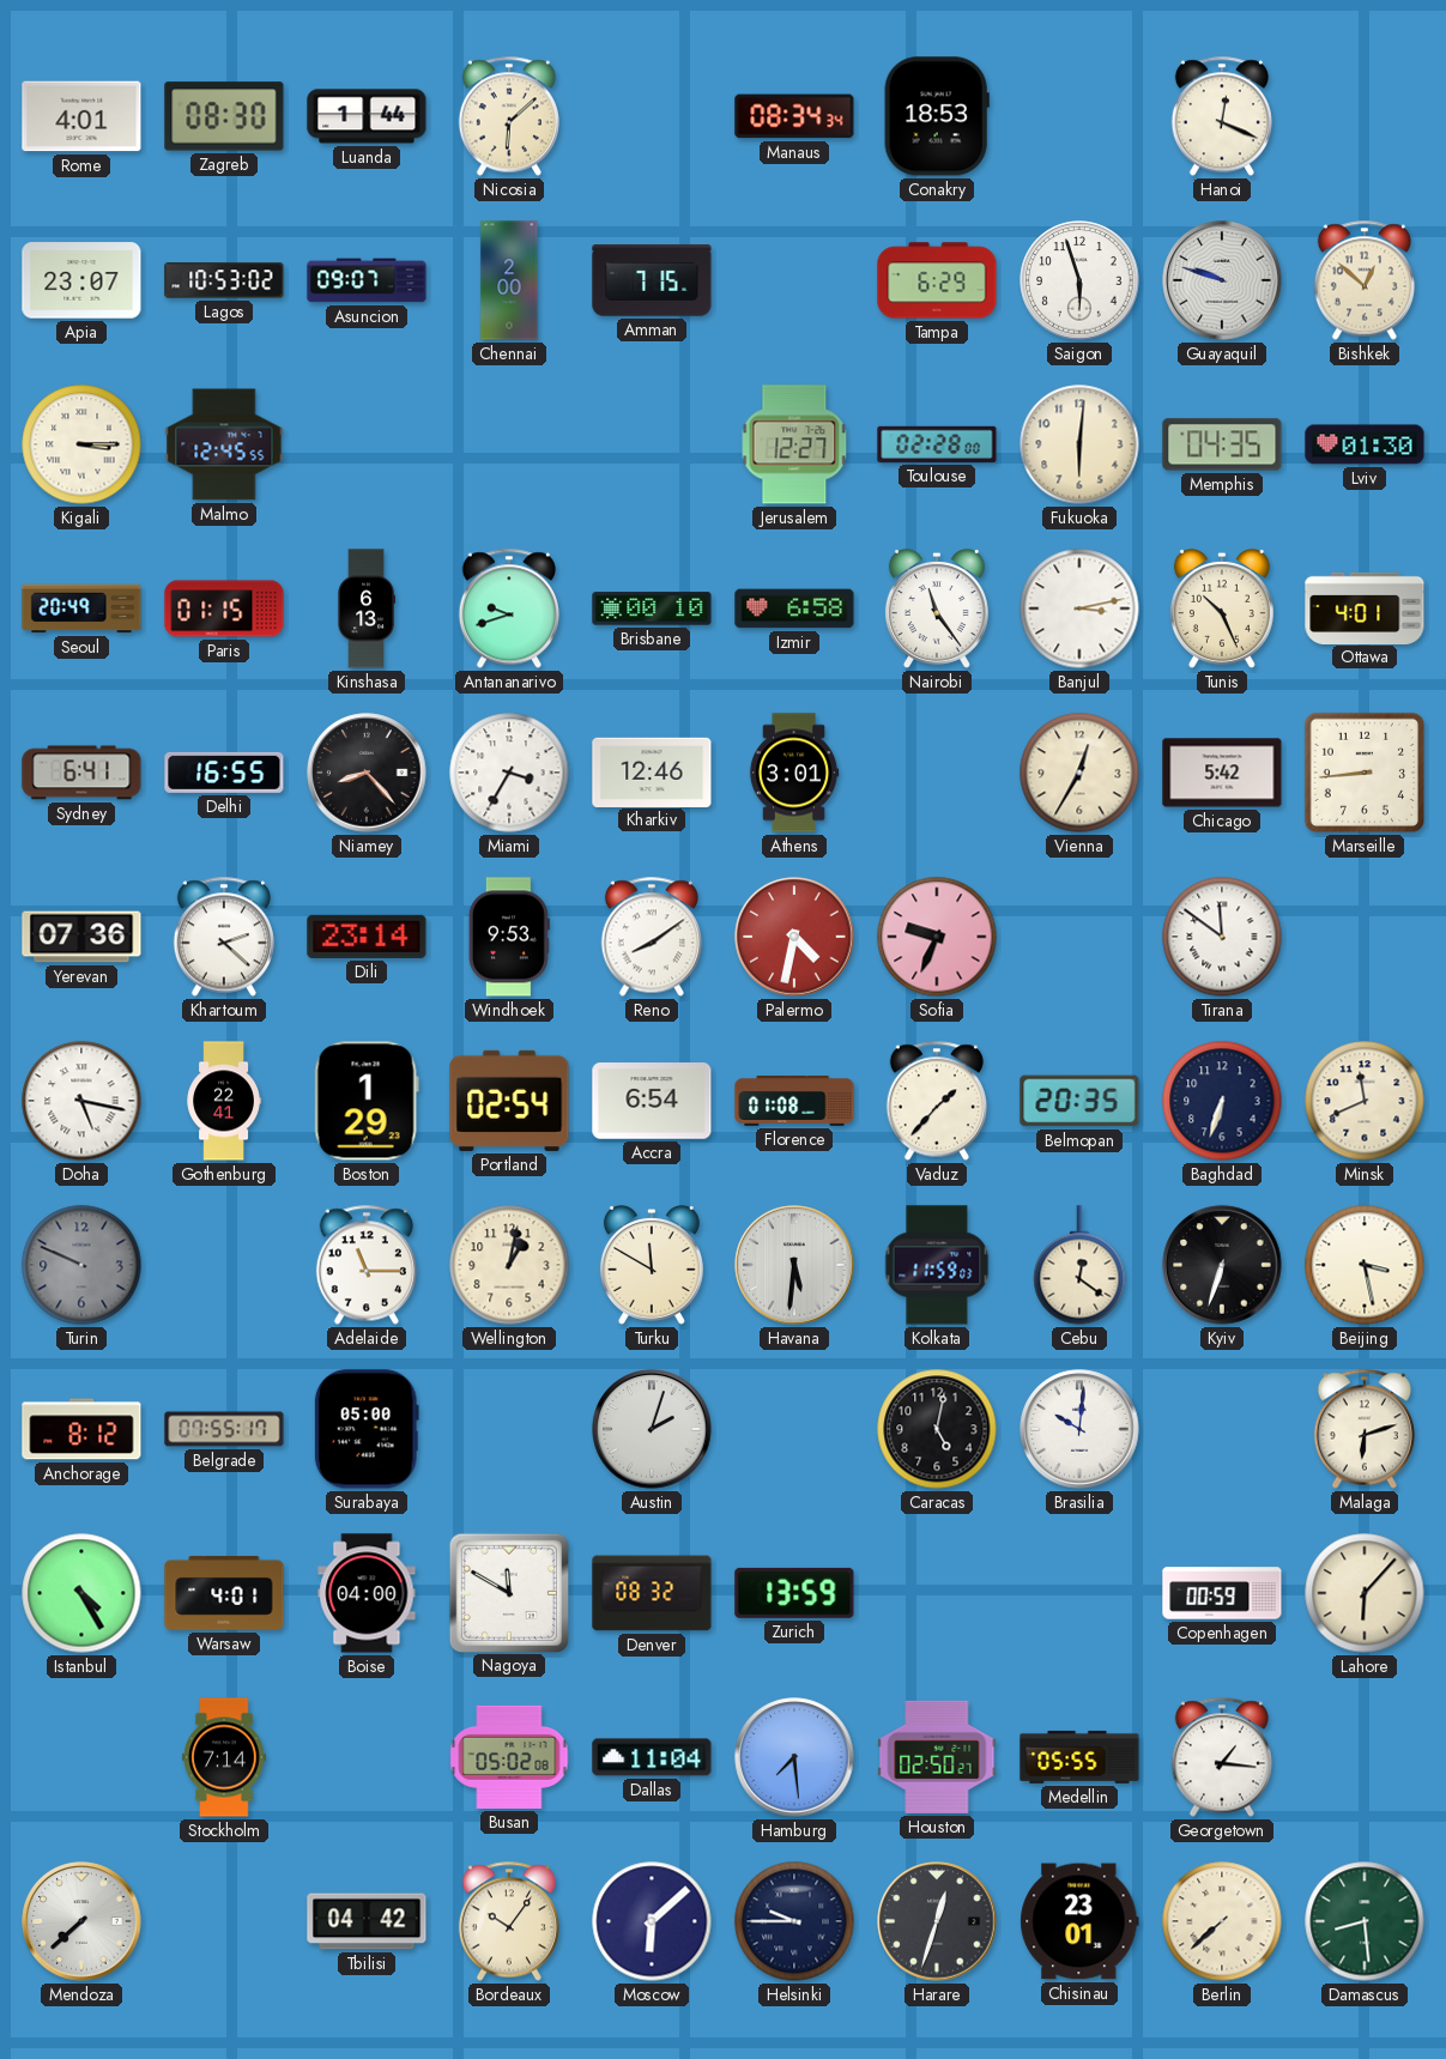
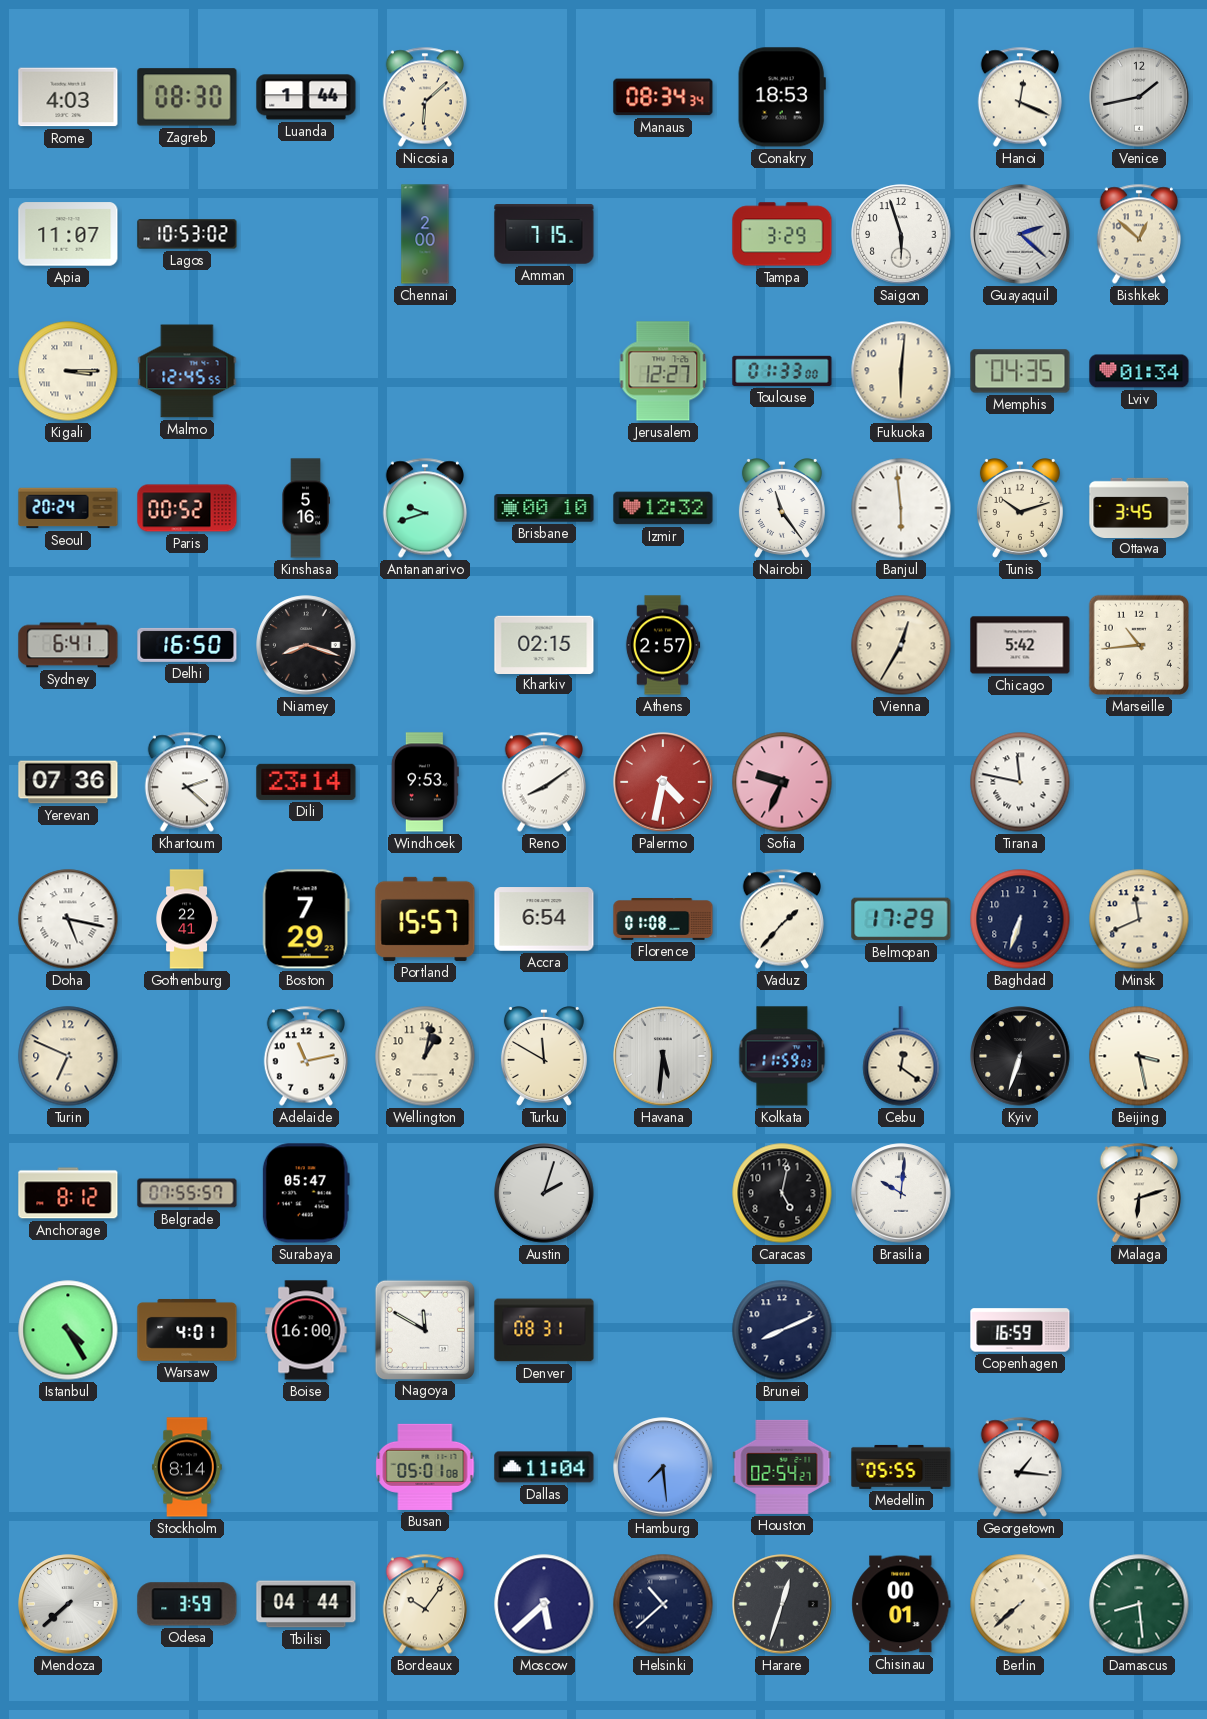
Rome: 4:01 -> 4:03 (68, 97)
Venice: none -> 1:43 (1139, 97)
Apia: 23:07 -> 11:07 (68, 234)
Asuncion: 09:07 -> none (367, 280)
Tampa: 6:29 -> 3:29 (782, 234)
Guayaquil: 9:48 -> 2:22 (1020, 234)
Toulouse: 02:28 -> 01:33 (782, 371)
Lviv: 01:30 -> 01:34 (1139, 371)
Seoul: 20:49 -> 20:24 (68, 508)
Paris: 01:15 -> 00:52 (187, 508)
Kinshasa: 6:13 -> 5:16 (306, 508)
Izmir: 6:58 -> 12:32 (663, 508)
Banjul: 3:13 -> 5:59 (901, 508)
Tunis: 10:26 -> 10:12 (1020, 509)
Ottawa: 4:01 -> 3:45 (1139, 507)
Delhi: 16:55 -> 16:50 (187, 645)
Niamey: 8:23 -> 8:18 (306, 645)
Miami: 3:35 -> none (509, 773)
Kharkiv: 12:46 -> 02:15 (544, 644)
Athens: 3:01 -> 2:57 (663, 645)
Marseille: 8:44 -> 10:44 (1139, 645)
Tirana: 11:51 -> 11:47 (1020, 782)
Boston: 1:29 -> 7:29 (306, 919)
Portland: 02:54 -> 15:57 (425, 919)
Belmopan: 20:35 -> 17:29 (901, 919)
Turin: 9:49 -> 6:49 (68, 1056)
Turin dial: grey -> cream (68, 1056)
Adelaide: 11:15 -> 11:13 (306, 1056)
Belgrade: 07:55:17 -> 07:55:57 (187, 1193)
Surabaya: 05:00 -> 05:47 (306, 1193)
Boise: 04:00 -> 16:00 (306, 1330)
Denver: 08:32 -> 08:31 (544, 1330)
Zurich: 13:59 -> none (794, 1593)
Brunei: none -> 8:11 (782, 1330)
Copenhagen: 00:59 -> 16:59 (1020, 1330)
Lahore: 6:07 -> none (1365, 1593)
Stockholm: 7:14 -> 8:14 (187, 1467)
Busan: 05:02 -> 05:01 (425, 1467)
Houston: 02:50 -> 02:54 (782, 1467)
Odesa: none -> 3:59 (187, 1604)
Tbilisi: 04:42 -> 04:44 (306, 1604)
Moscow: 6:08 -> 5:38 (544, 1604)
Helsinki: 9:45 -> 10:38 (663, 1604)
Chisinau: 23:01 -> 00:01 (901, 1604)
